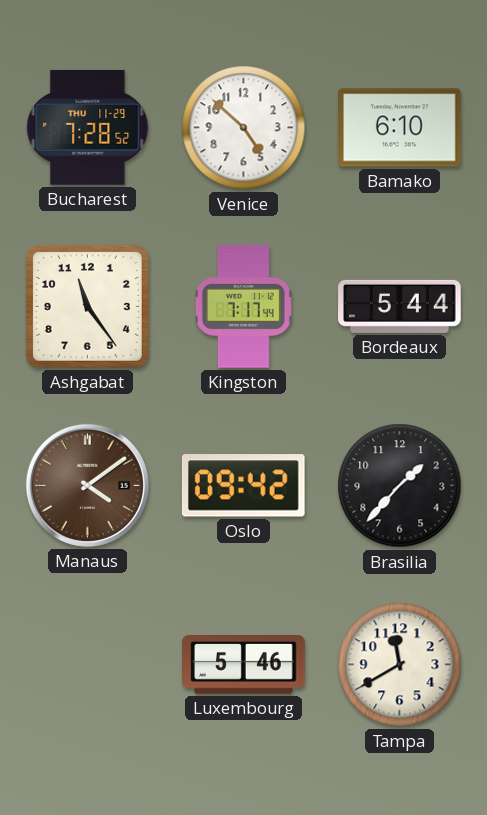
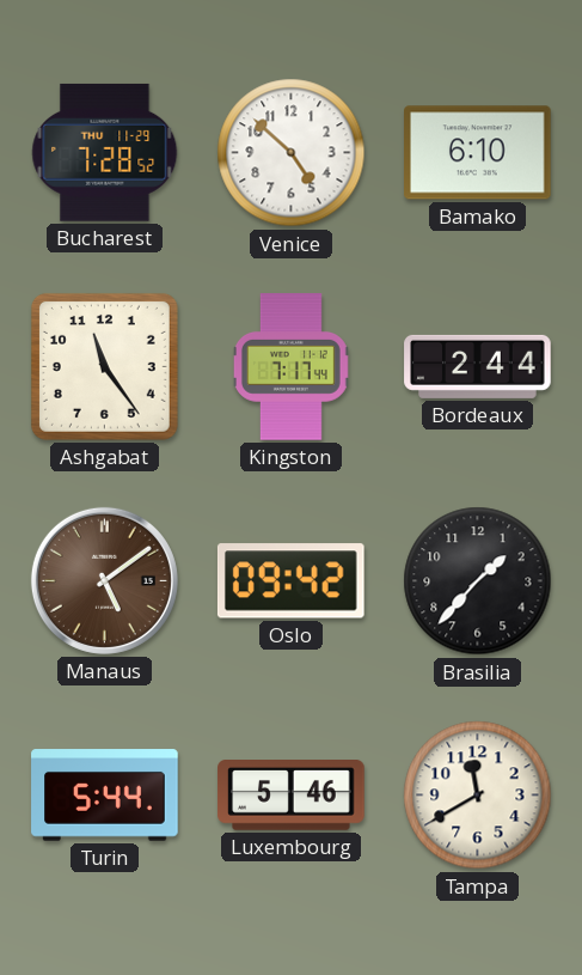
Bordeaux: 5:44 -> 2:44 (478, 366)
Manaus: 4:09 -> 5:09 (104, 580)
Turin: none -> 5:44 (105, 796)
